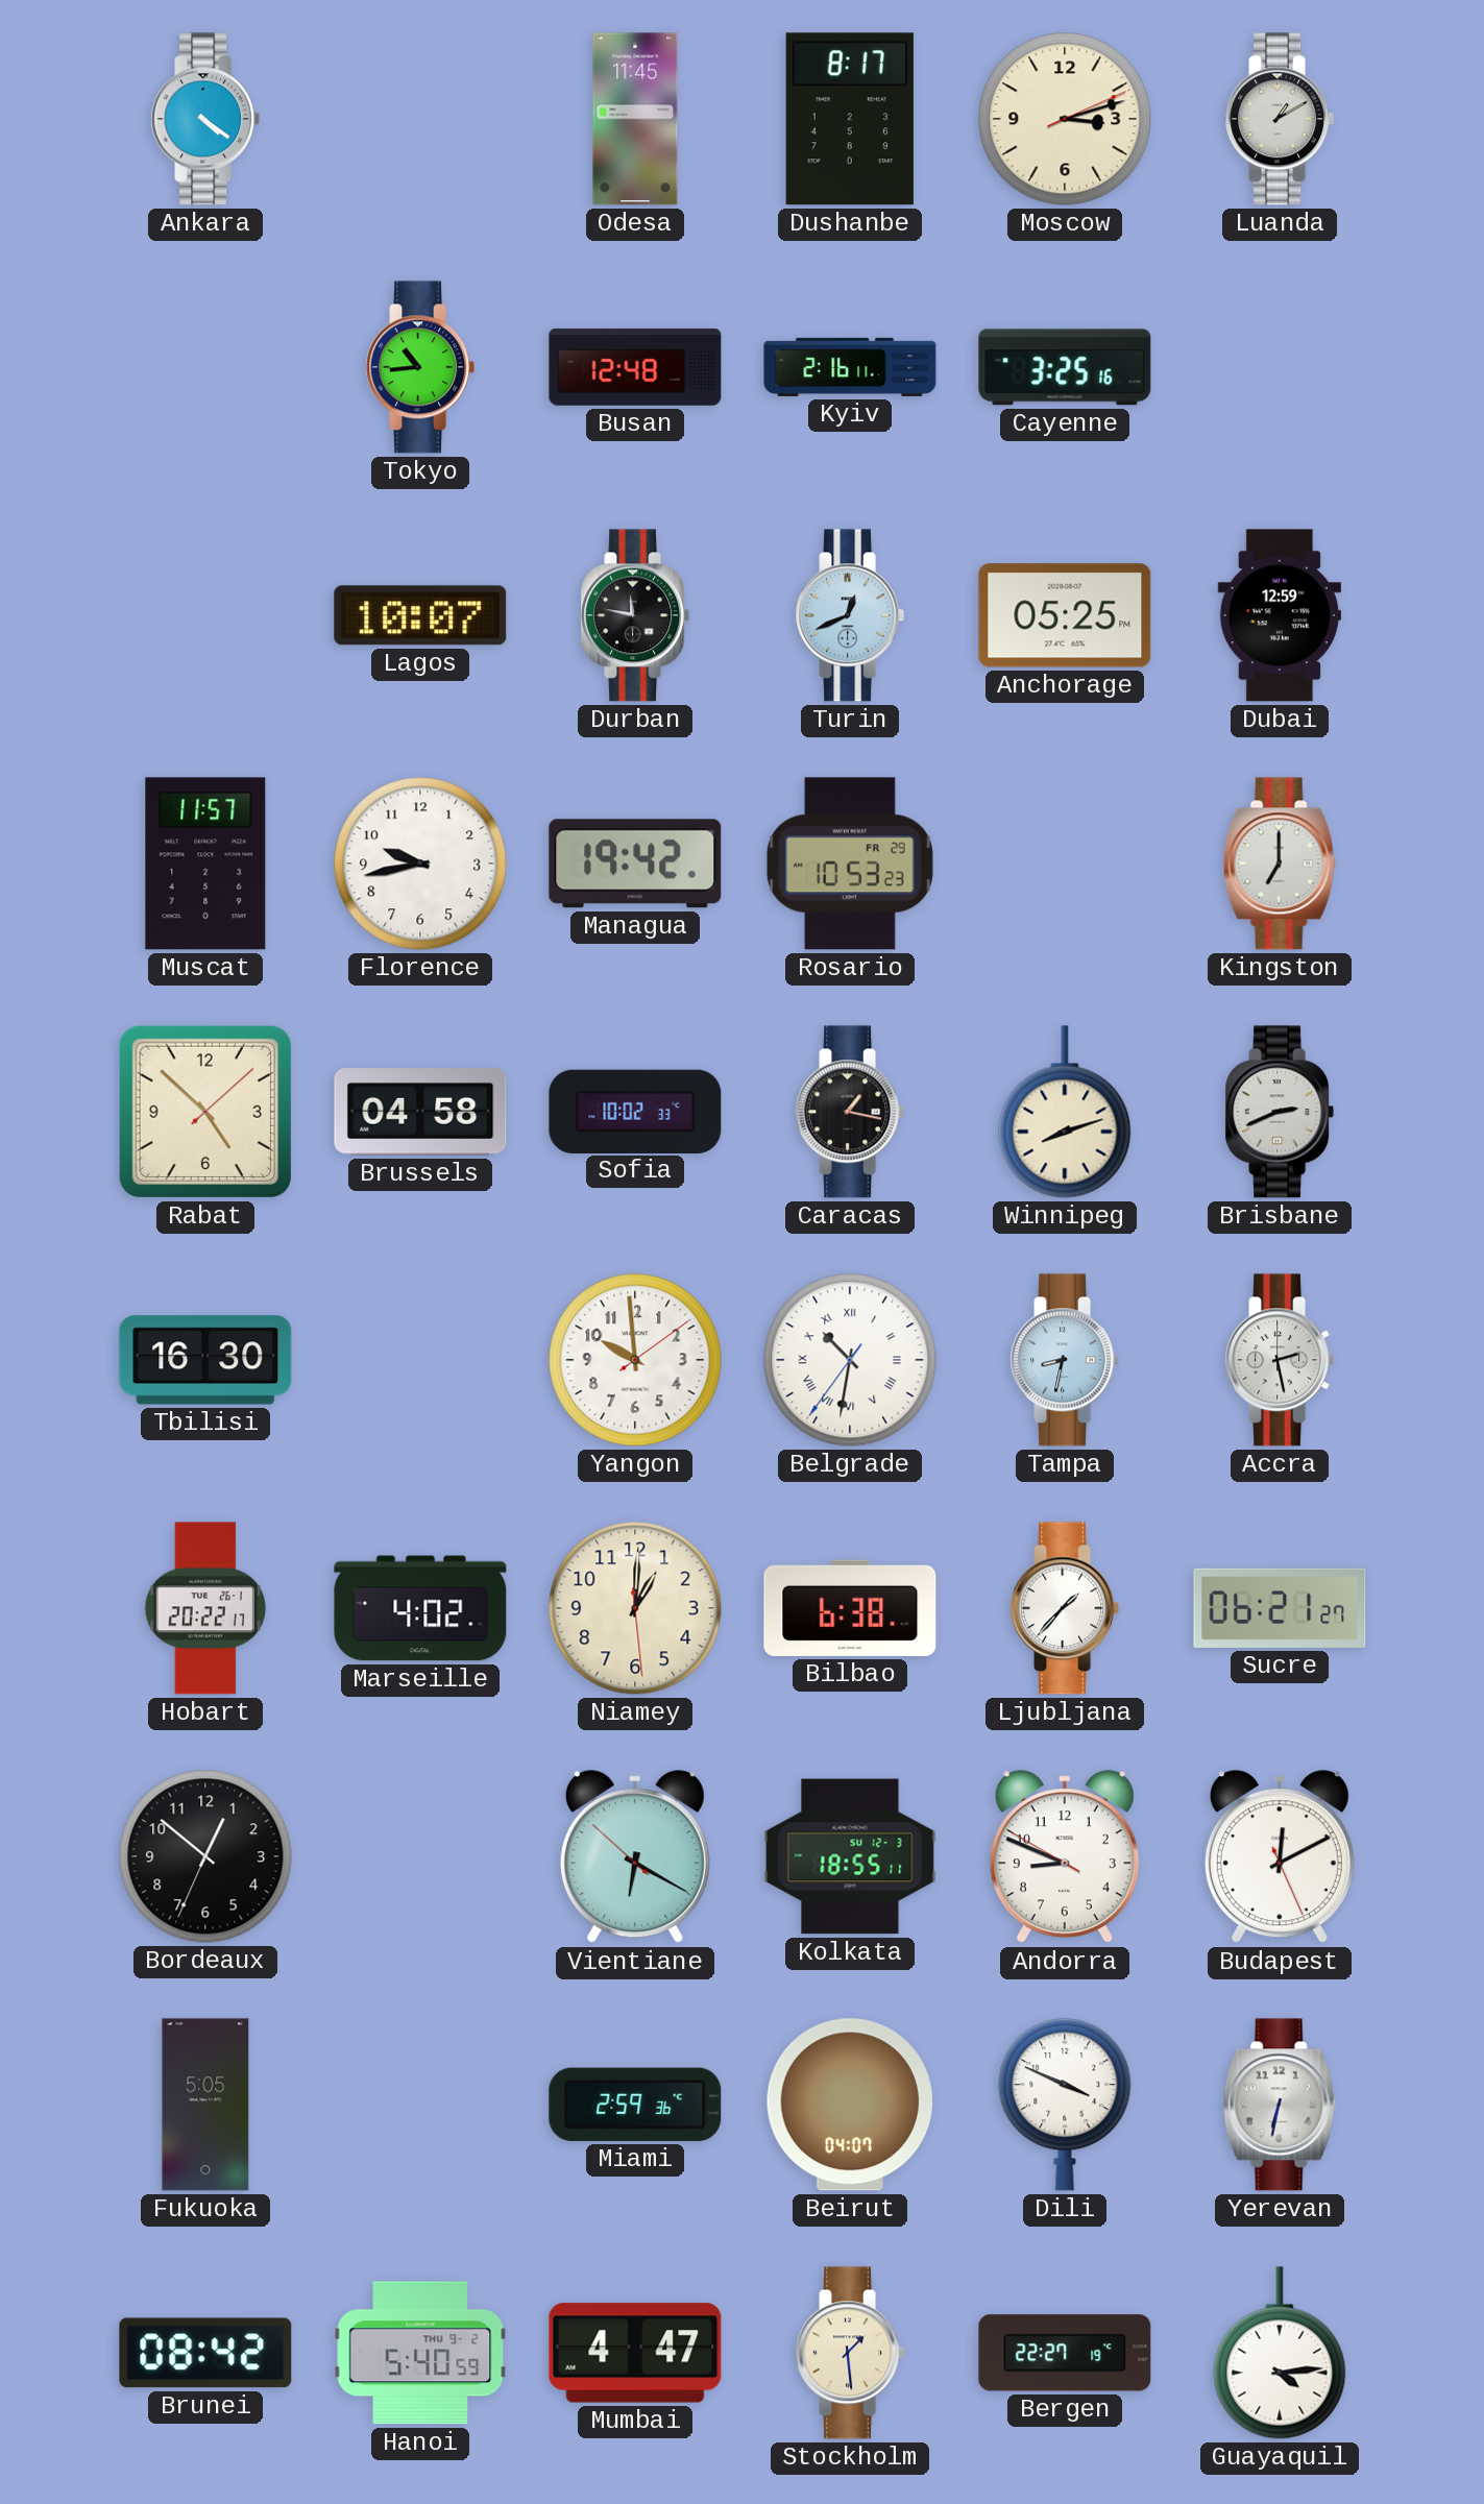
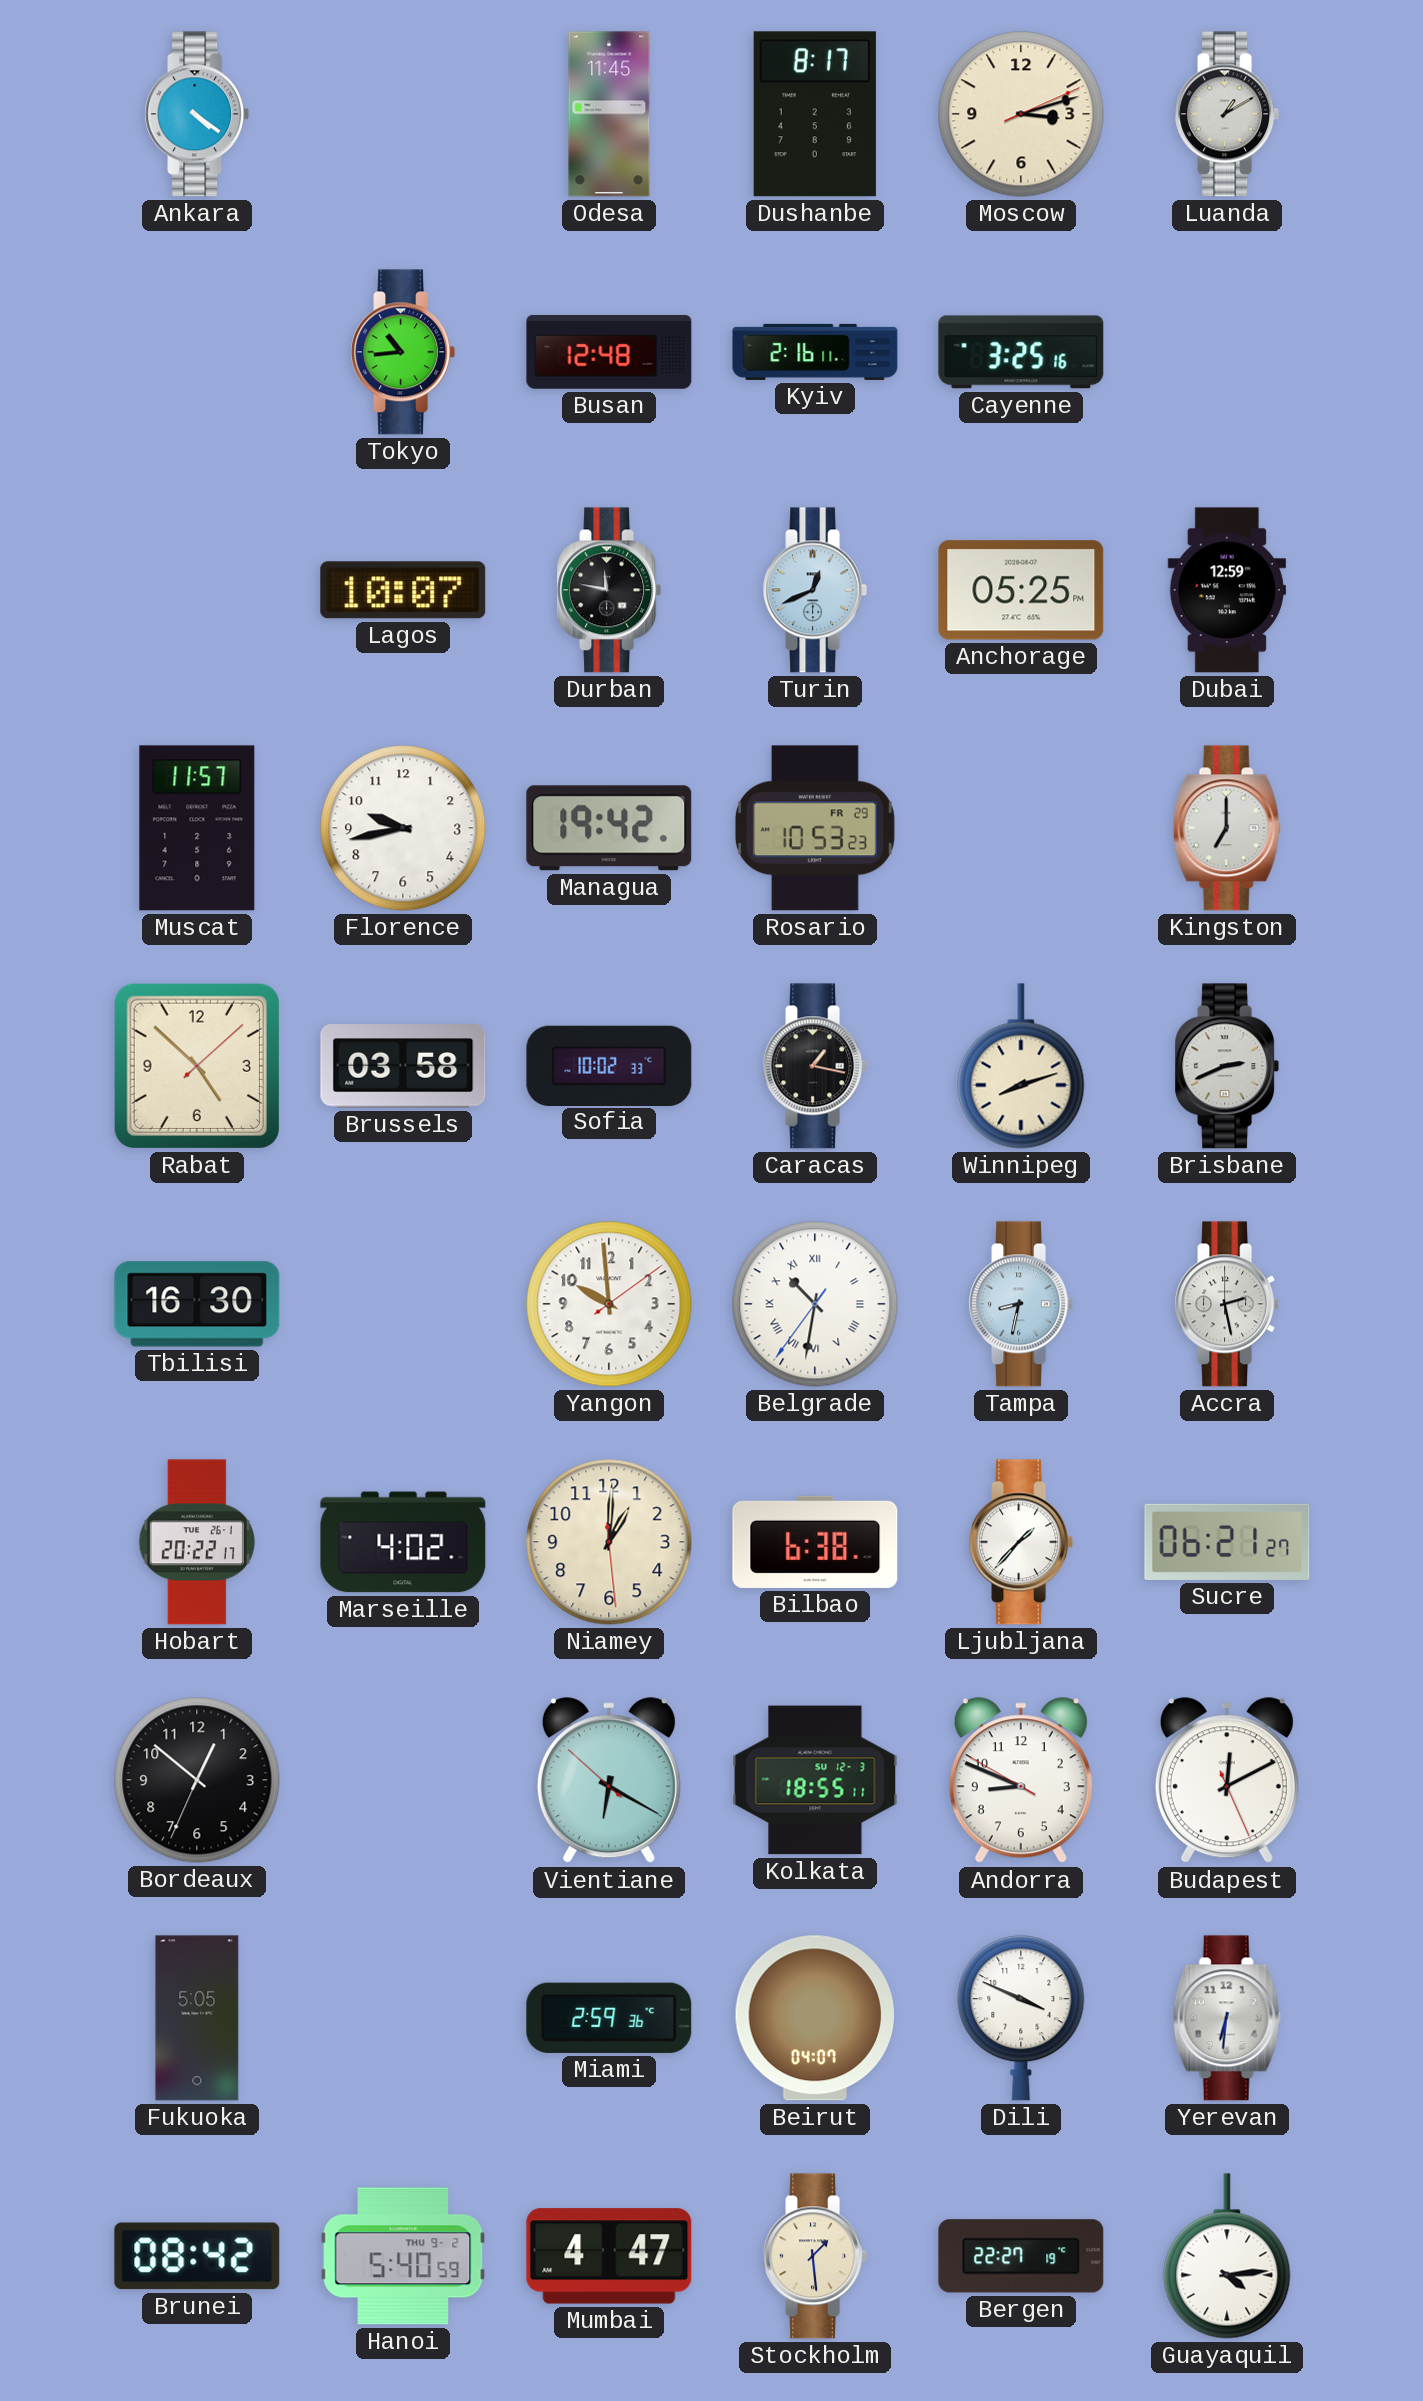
Brussels: 04:58 -> 03:58 (403, 1066)
Yerevan: 6:32 -> 6:31 (1227, 2018)
